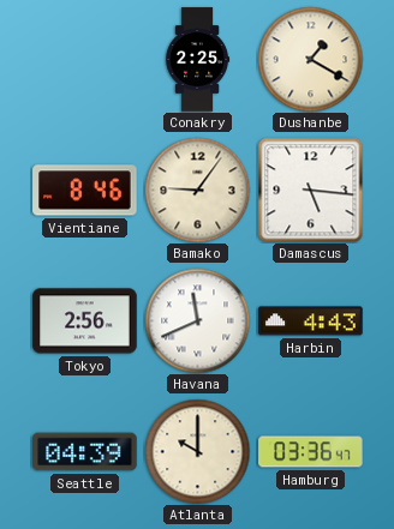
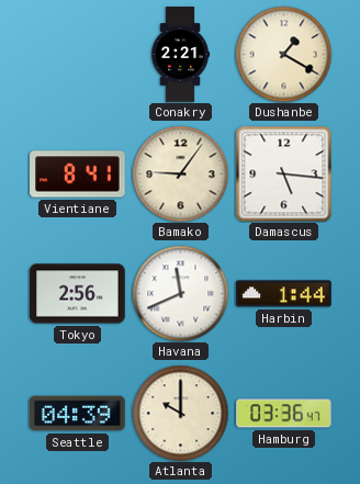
Conakry: 2:25 -> 2:21 (181, 55)
Vientiane: 8:46 -> 8:41 (78, 175)
Harbin: 4:43 -> 1:44 (284, 294)
